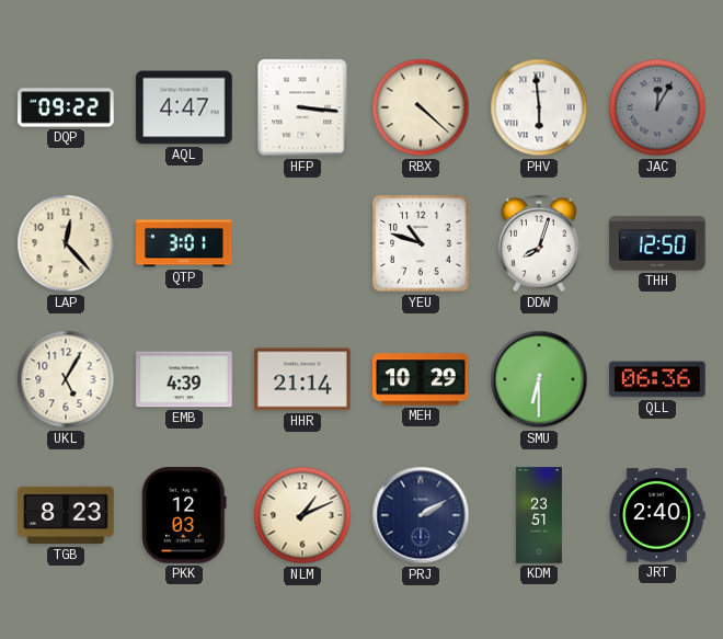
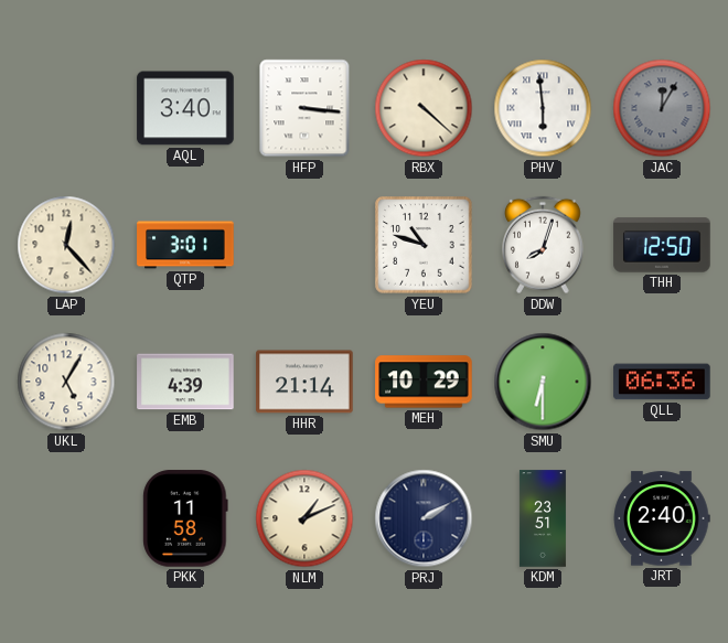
DQP: 09:22 -> none (66, 107)
AQL: 4:47 -> 3:40 (185, 108)
TGB: 8:23 -> none (66, 515)
PKK: 12:03 -> 11:58 (185, 518)
